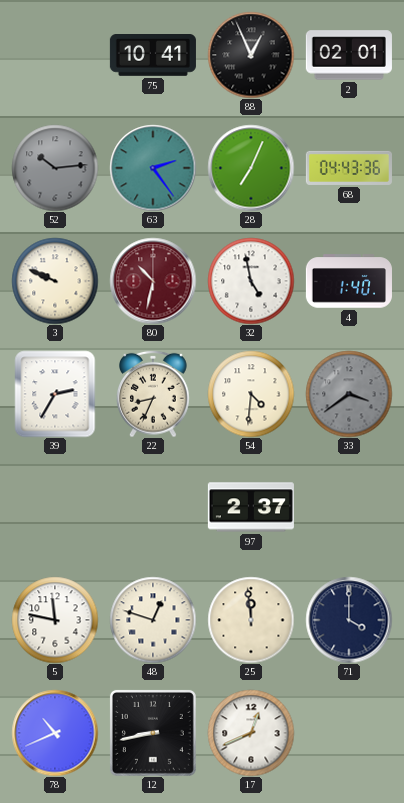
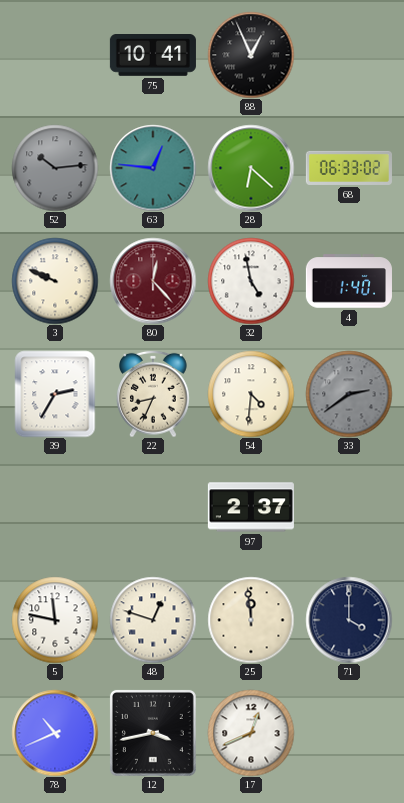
2: 02:01 -> none (349, 55)
63: 2:24 -> 12:46 (153, 168)
28: 7:04 -> 6:22 (251, 168)
68: 04:43 -> 06:33 (349, 168)
80: 10:32 -> 12:23 (153, 281)
33: 3:39 -> 2:39 (349, 394)
12: 8:43 -> 3:43 (153, 733)
